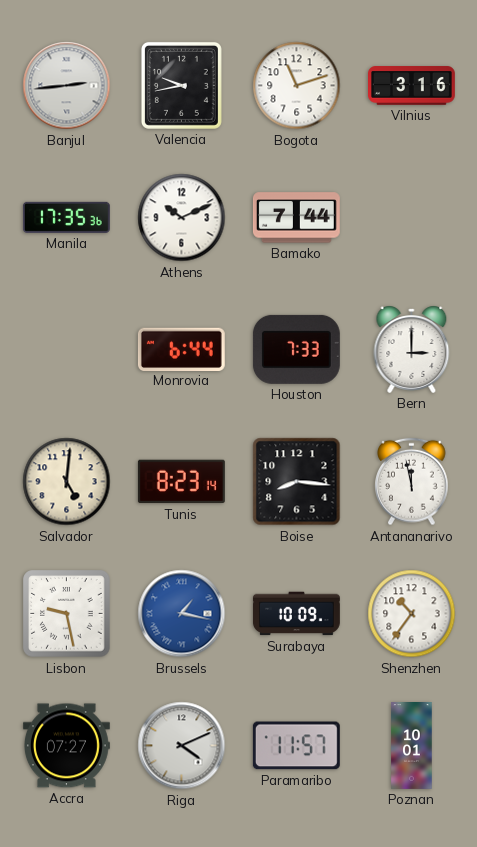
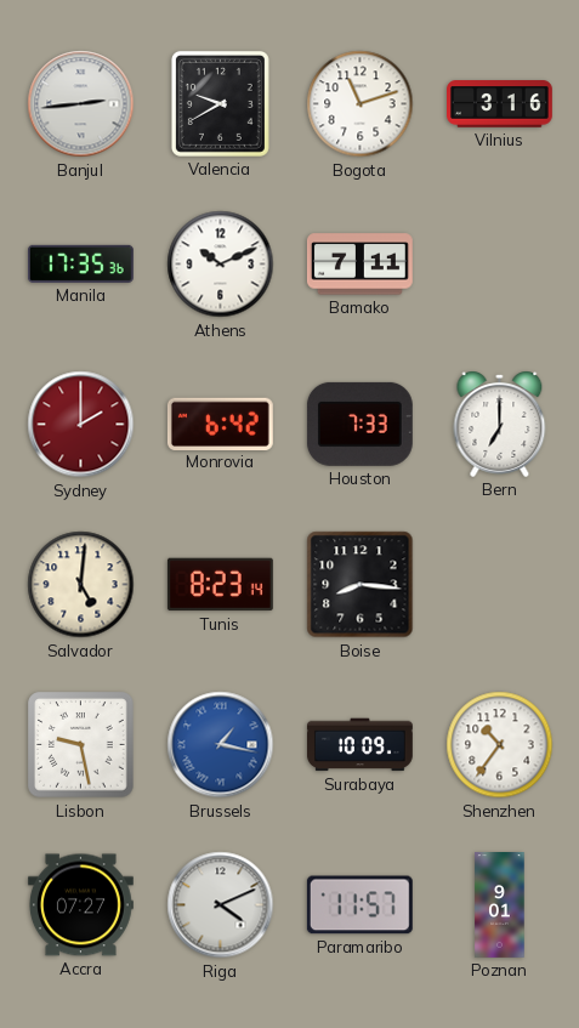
Valencia: 9:43 -> 9:40 (220, 103)
Bamako: 7:44 -> 7:11 (359, 265)
Sydney: none -> 2:00 (81, 425)
Monrovia: 6:44 -> 6:42 (220, 424)
Bern: 3:00 -> 7:00 (500, 424)
Antananarivo: 11:58 -> none (412, 482)
Poznan: 10:01 -> 9:01 (500, 905)
